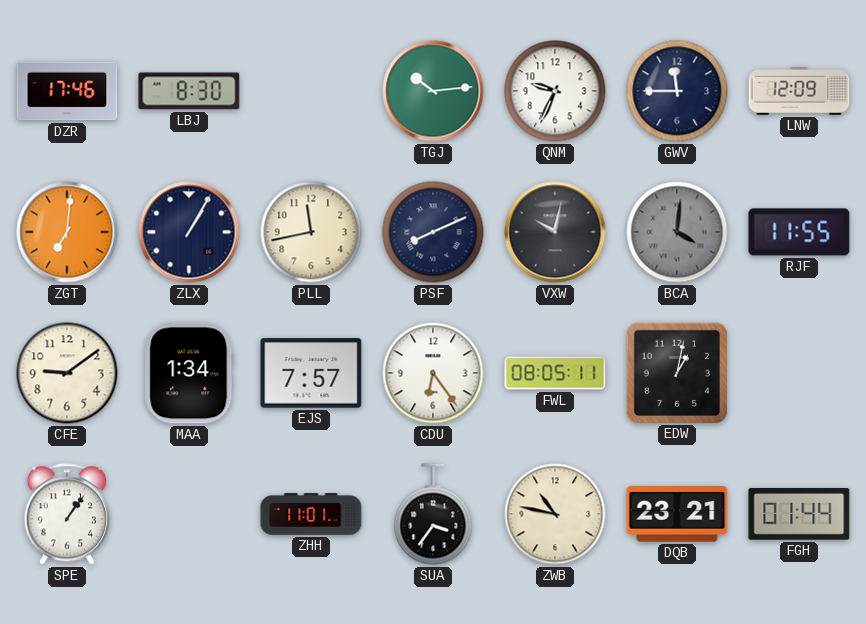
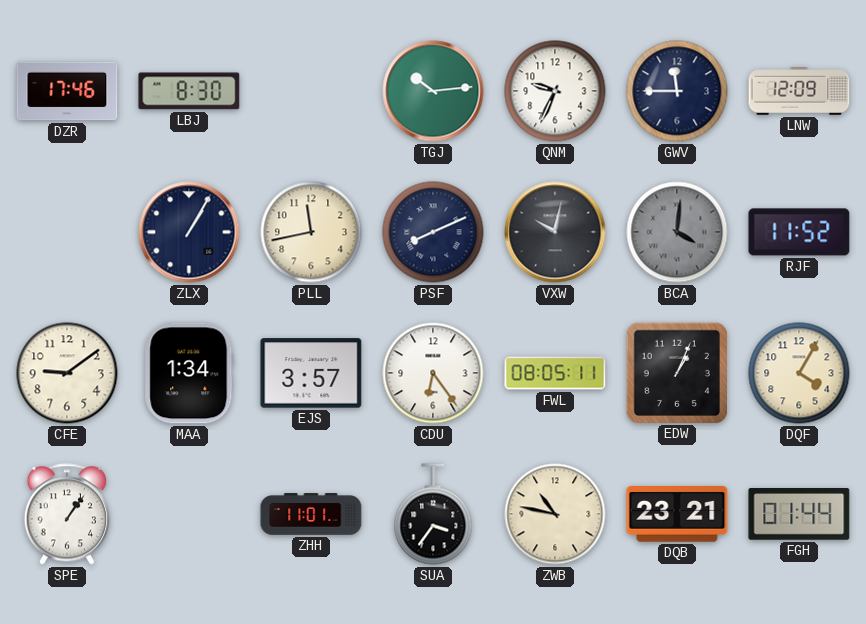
ZGT: 7:01 -> none (67, 232)
RJF: 11:55 -> 11:52 (799, 232)
EJS: 7:57 -> 3:57 (311, 373)
EDW: 1:02 -> 1:04 (676, 372)
DQF: none -> 4:05 (799, 373)
